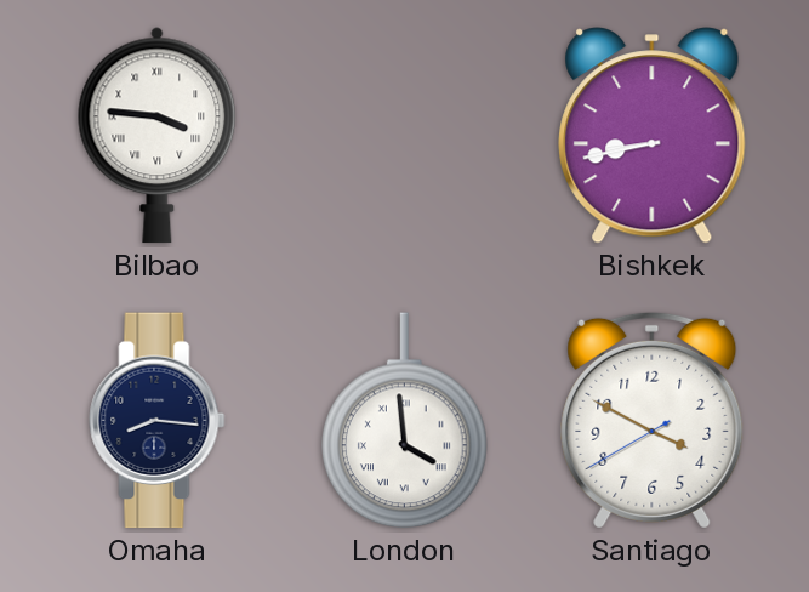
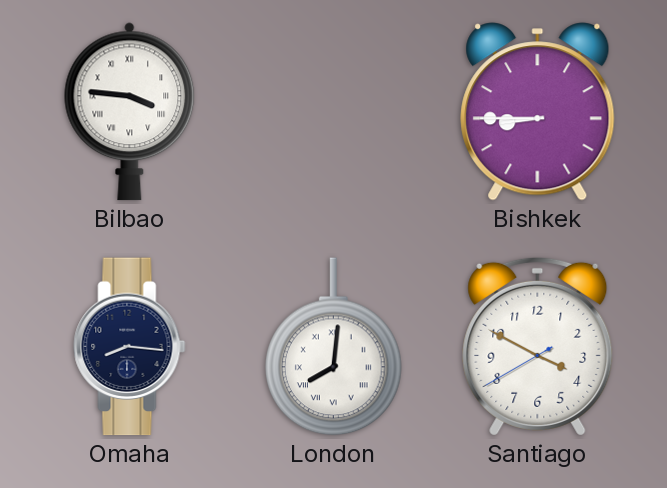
Bishkek: 8:43 -> 8:45 (538, 112)
London: 3:59 -> 8:01 (334, 347)
